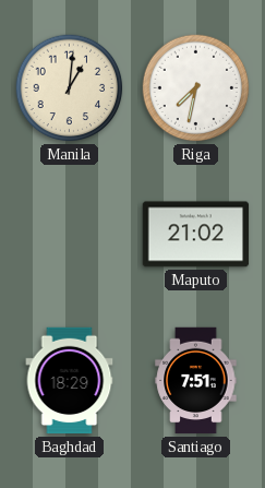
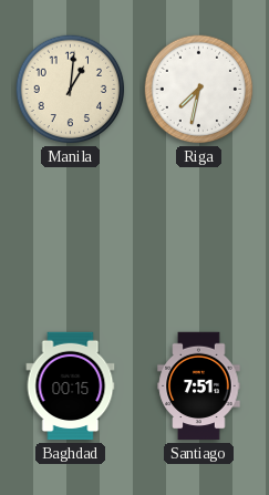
Maputo: 21:02 -> none (196, 235)
Baghdad: 18:29 -> 00:15 (71, 386)
